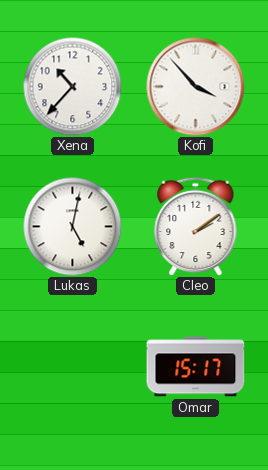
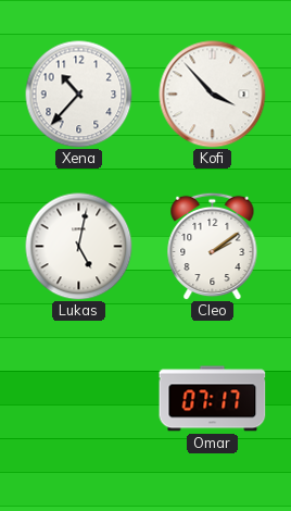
Omar: 15:17 -> 07:17 (213, 399)
